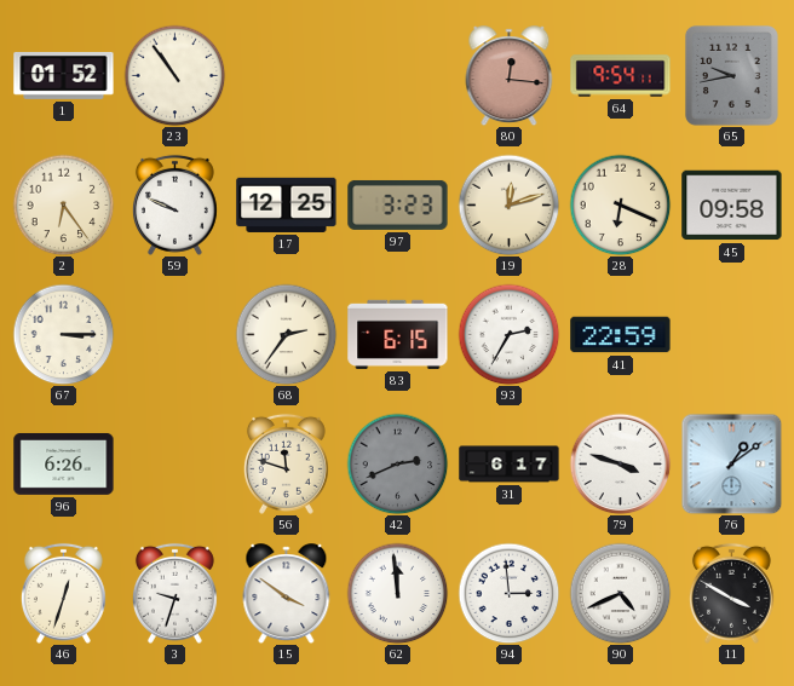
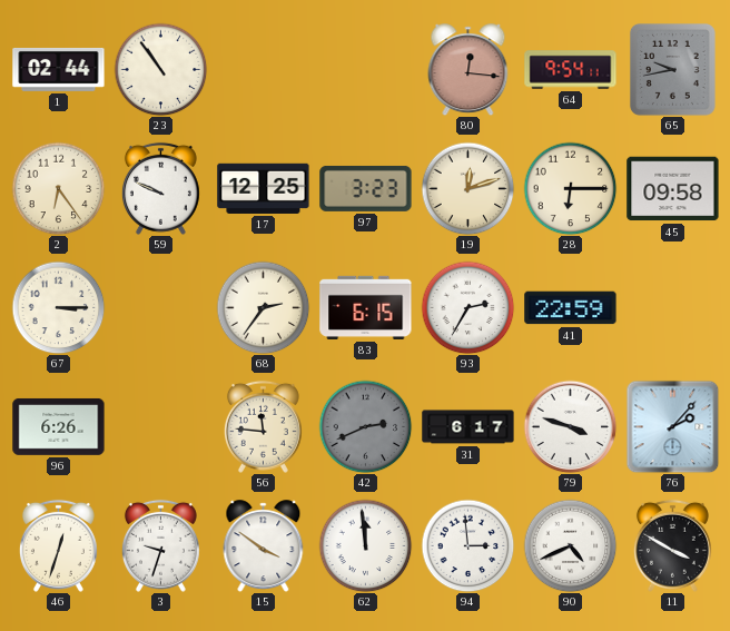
1: 01:52 -> 02:44 (59, 69)
28: 6:19 -> 6:15 (570, 188)
56: 11:48 -> 11:46 (263, 426)
76: 1:09 -> 2:07 (672, 426)
